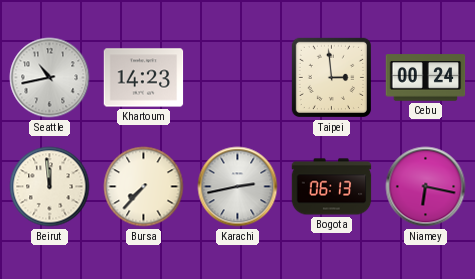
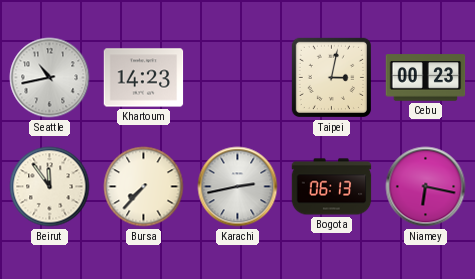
Taipei: 2:59 -> 3:02 (331, 77)
Cebu: 00:24 -> 00:23 (426, 78)
Beirut: 11:59 -> 11:54 (50, 187)
